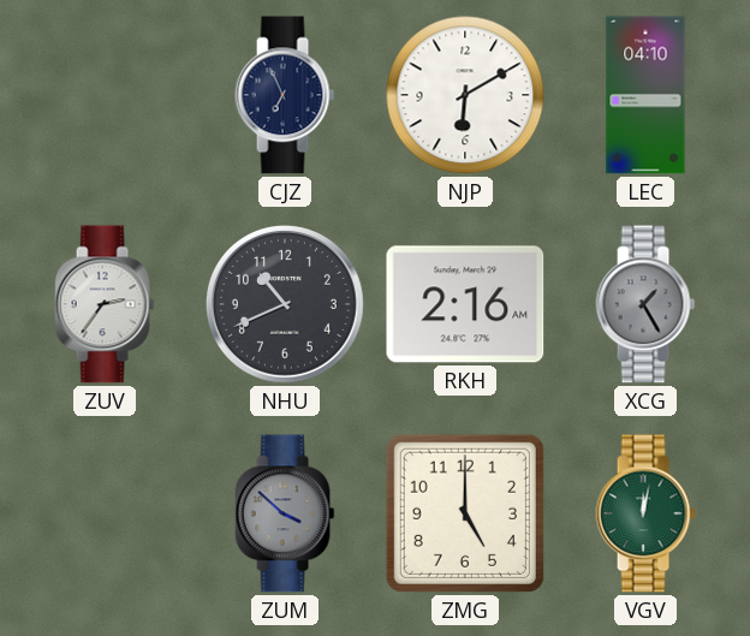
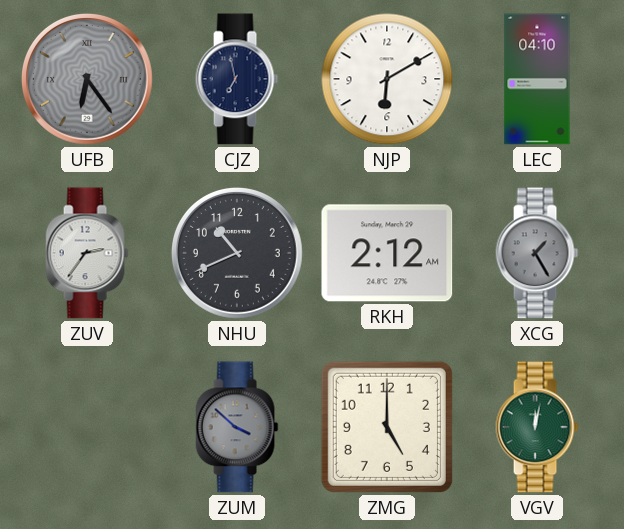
UFB: none -> 6:24 (87, 79)
CJZ: 6:56 -> 6:58 (237, 79)
RKH: 2:16 -> 2:12 (387, 253)
